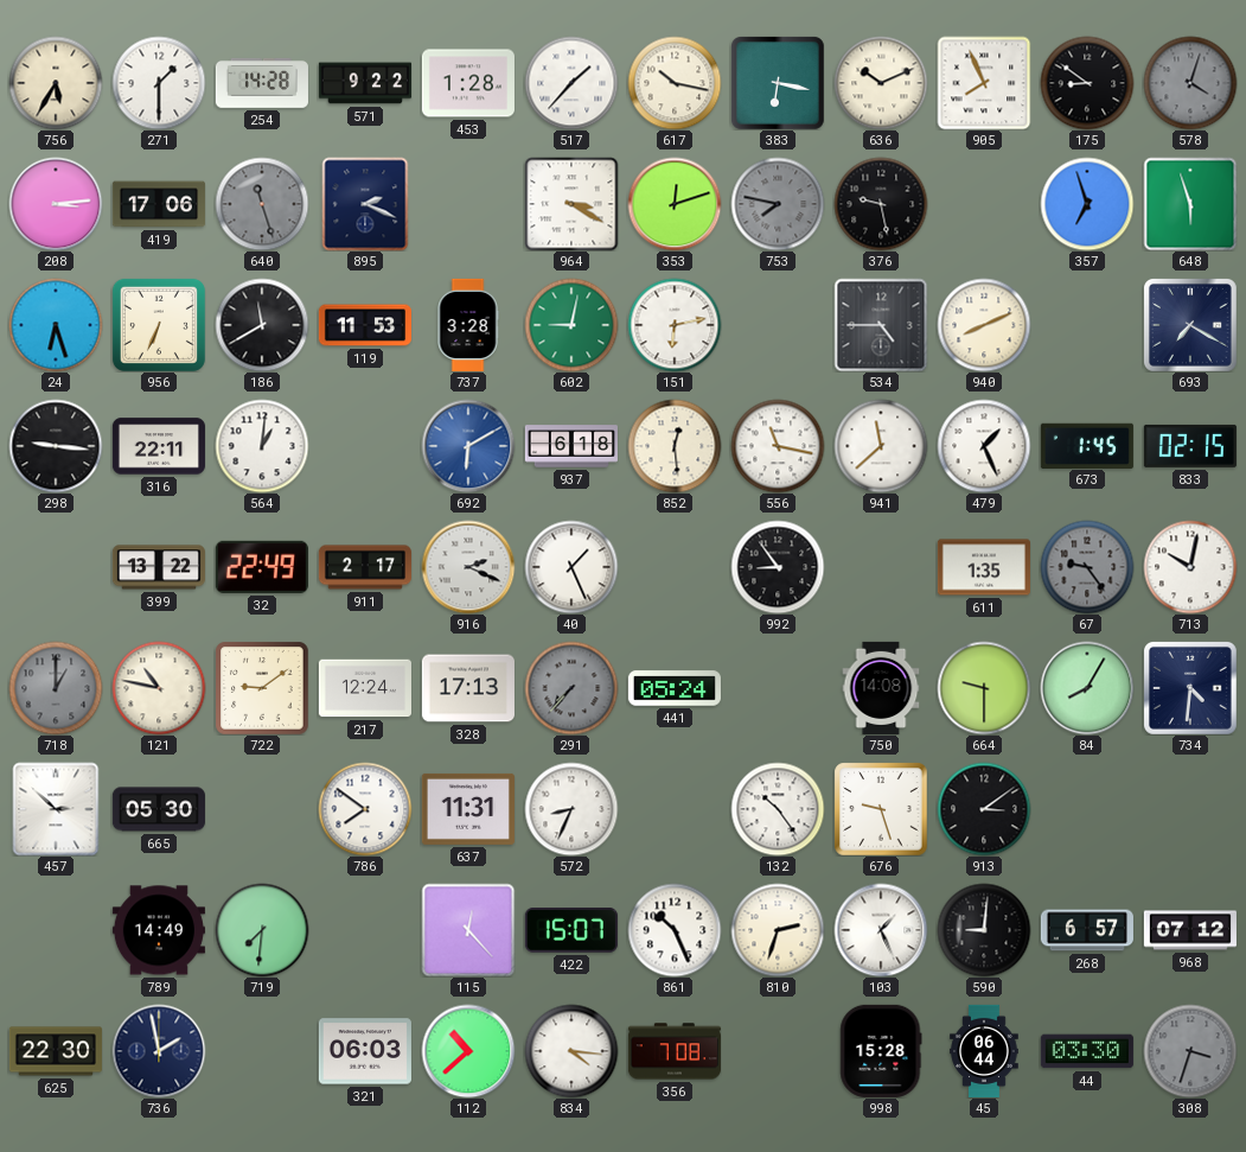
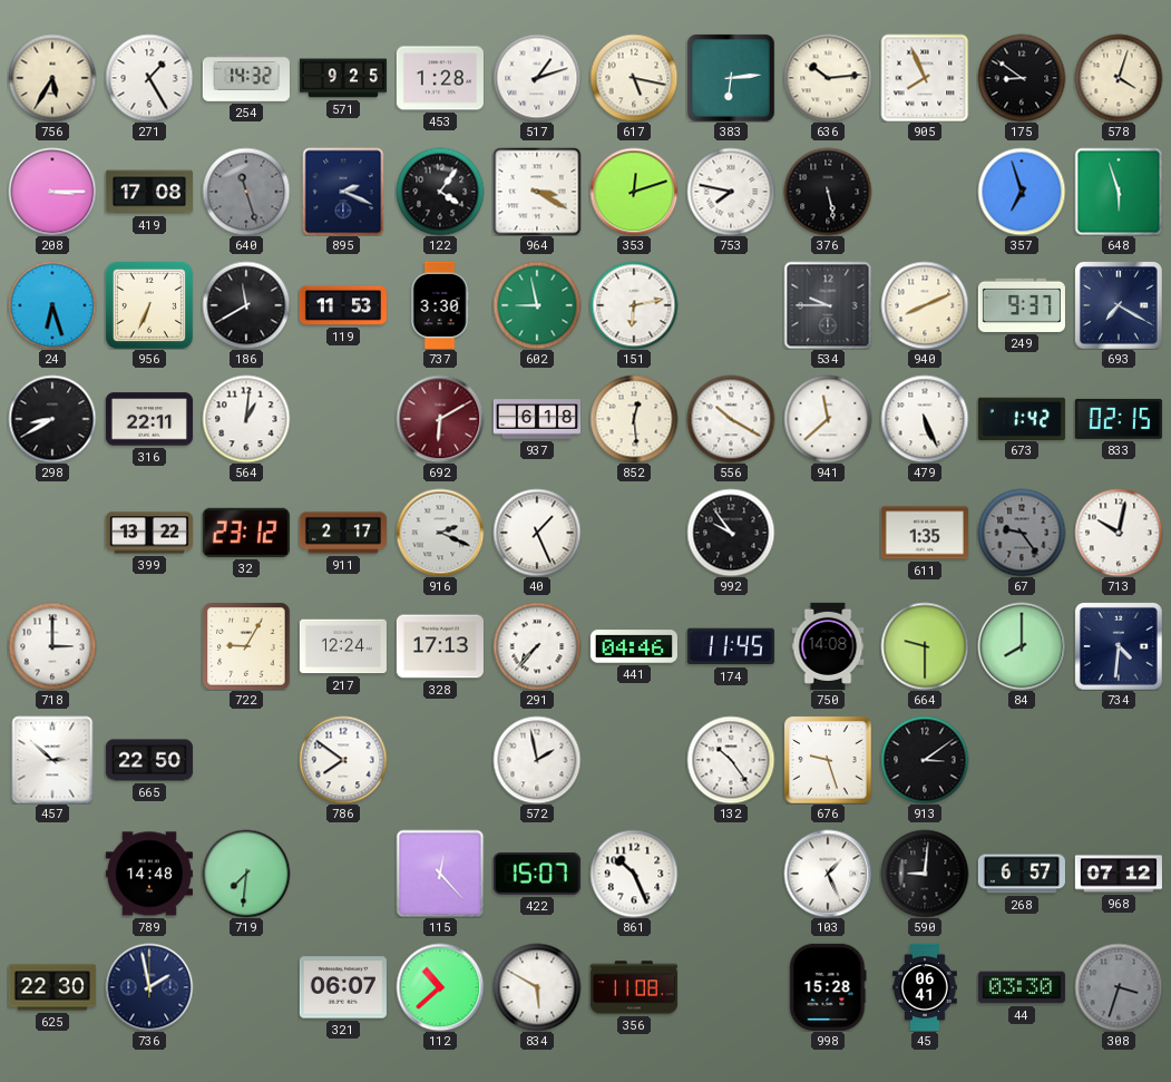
271: 1:30 -> 1:25 (149, 78)
254: 14:28 -> 14:32 (246, 78)
571: 9:22 -> 9:25 (343, 78)
517: 1:37 -> 1:12 (537, 78)
617: 10:17 -> 5:17 (634, 78)
383: 6:17 -> 6:14 (731, 78)
636: 10:11 -> 10:14 (828, 78)
578 dial: grey -> cream (1119, 78)
208: 3:14 -> 3:15 (52, 192)
419: 17:06 -> 17:08 (149, 192)
122: none -> 4:06 (440, 192)
753 dial: grey -> white (731, 192)
376: 9:28 -> 5:28 (828, 192)
737: 3:28 -> 3:30 (440, 305)
602: 9:02 -> 8:58 (537, 305)
534: 4:45 -> 9:45 (828, 305)
249: none -> 9:37 (1022, 305)
298: 9:16 -> 8:40 (52, 419)
692 dial: blue -> burgundy (440, 419)
556: 11:17 -> 10:20 (731, 419)
479: 1:26 -> 5:26 (925, 419)
673: 1:45 -> 1:42 (1022, 418)
32: 22:49 -> 23:12 (246, 533)
992: 8:54 -> 9:54 (731, 533)
718: 1:00 -> 3:00 (52, 646)
718 dial: grey -> white (52, 646)
121: 10:47 -> none (159, 688)
722: 9:09 -> 9:05 (246, 646)
291 dial: grey -> white (537, 646)
441: 05:24 -> 04:46 (634, 646)
174: none -> 11:45 (731, 646)
84: 8:05 -> 8:00 (1022, 646)
665: 05:30 -> 22:50 (149, 760)
637: 11:31 -> none (468, 809)
572: 8:34 -> 1:58 (537, 760)
789: 14:49 -> 14:48 (149, 874)
810: 2:33 -> none (778, 930)
321: 06:03 -> 06:07 (343, 987)
834: 4:16 -> 5:50 (537, 987)
356: 7:08 -> 11:08 (634, 987)
45: 06:44 -> 06:41 (925, 987)
